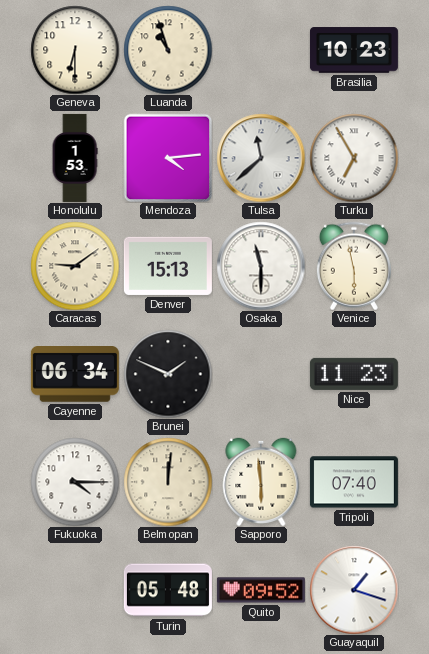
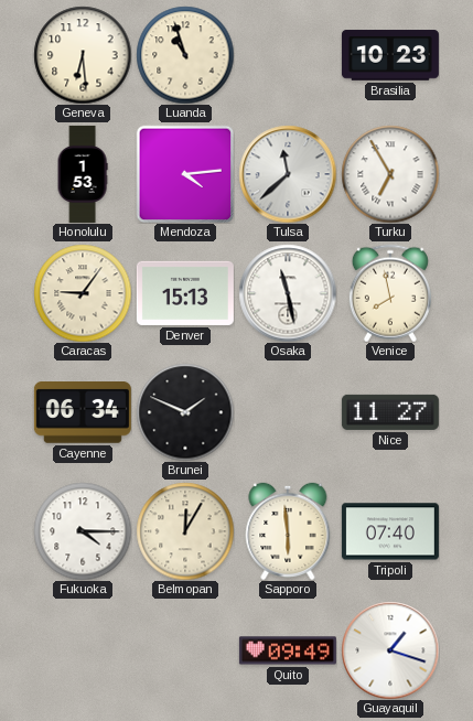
Geneva: 6:30 -> 6:29 (83, 55)
Caracas: 9:09 -> 9:06 (83, 293)
Osaka: 11:30 -> 11:28 (288, 293)
Venice: 5:58 -> 7:58 (390, 293)
Nice: 11:23 -> 11:27 (390, 412)
Belmopan: 12:01 -> 12:05 (185, 531)
Turin: 05:48 -> none (168, 590)
Quito: 09:52 -> 09:49 (288, 650)
